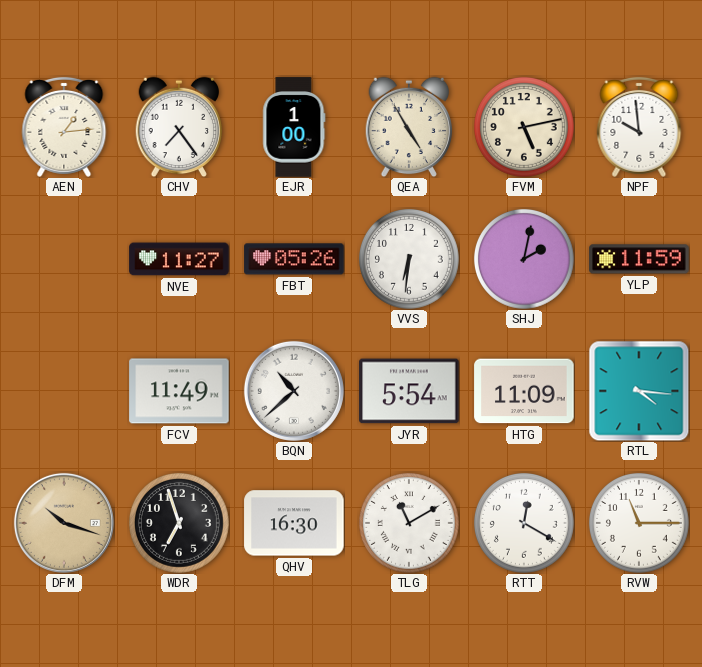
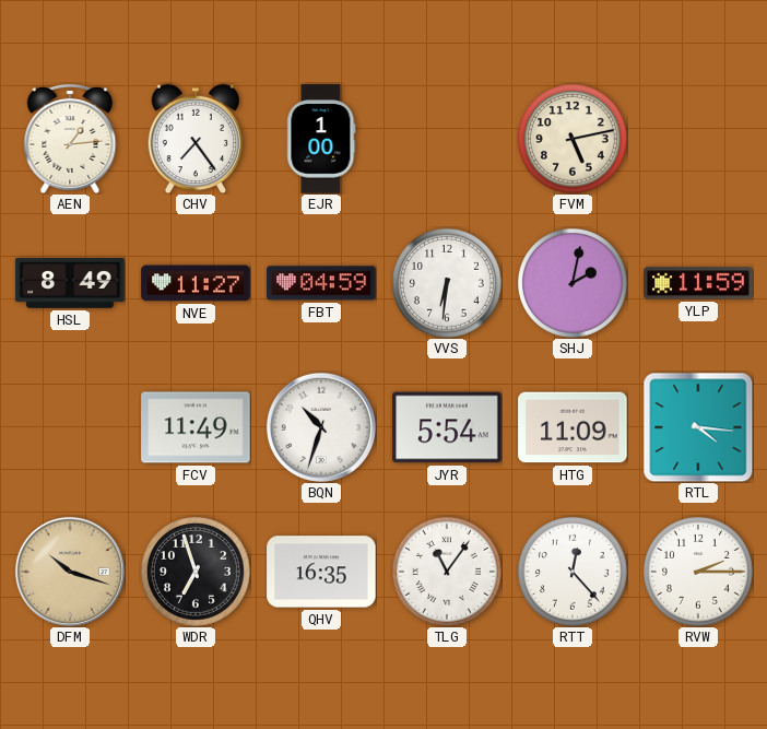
QEA: 4:55 -> none (409, 127)
NPF: 9:59 -> none (639, 127)
HSL: none -> 8:49 (70, 284)
FBT: 05:26 -> 04:59 (321, 283)
BQN: 10:38 -> 10:33 (321, 427)
QHV: 16:30 -> 16:35 (321, 572)
TLG: 11:10 -> 11:06 (447, 572)
RTT: 12:20 -> 12:23 (573, 572)
RVW: 11:15 -> 2:15 (698, 572)
